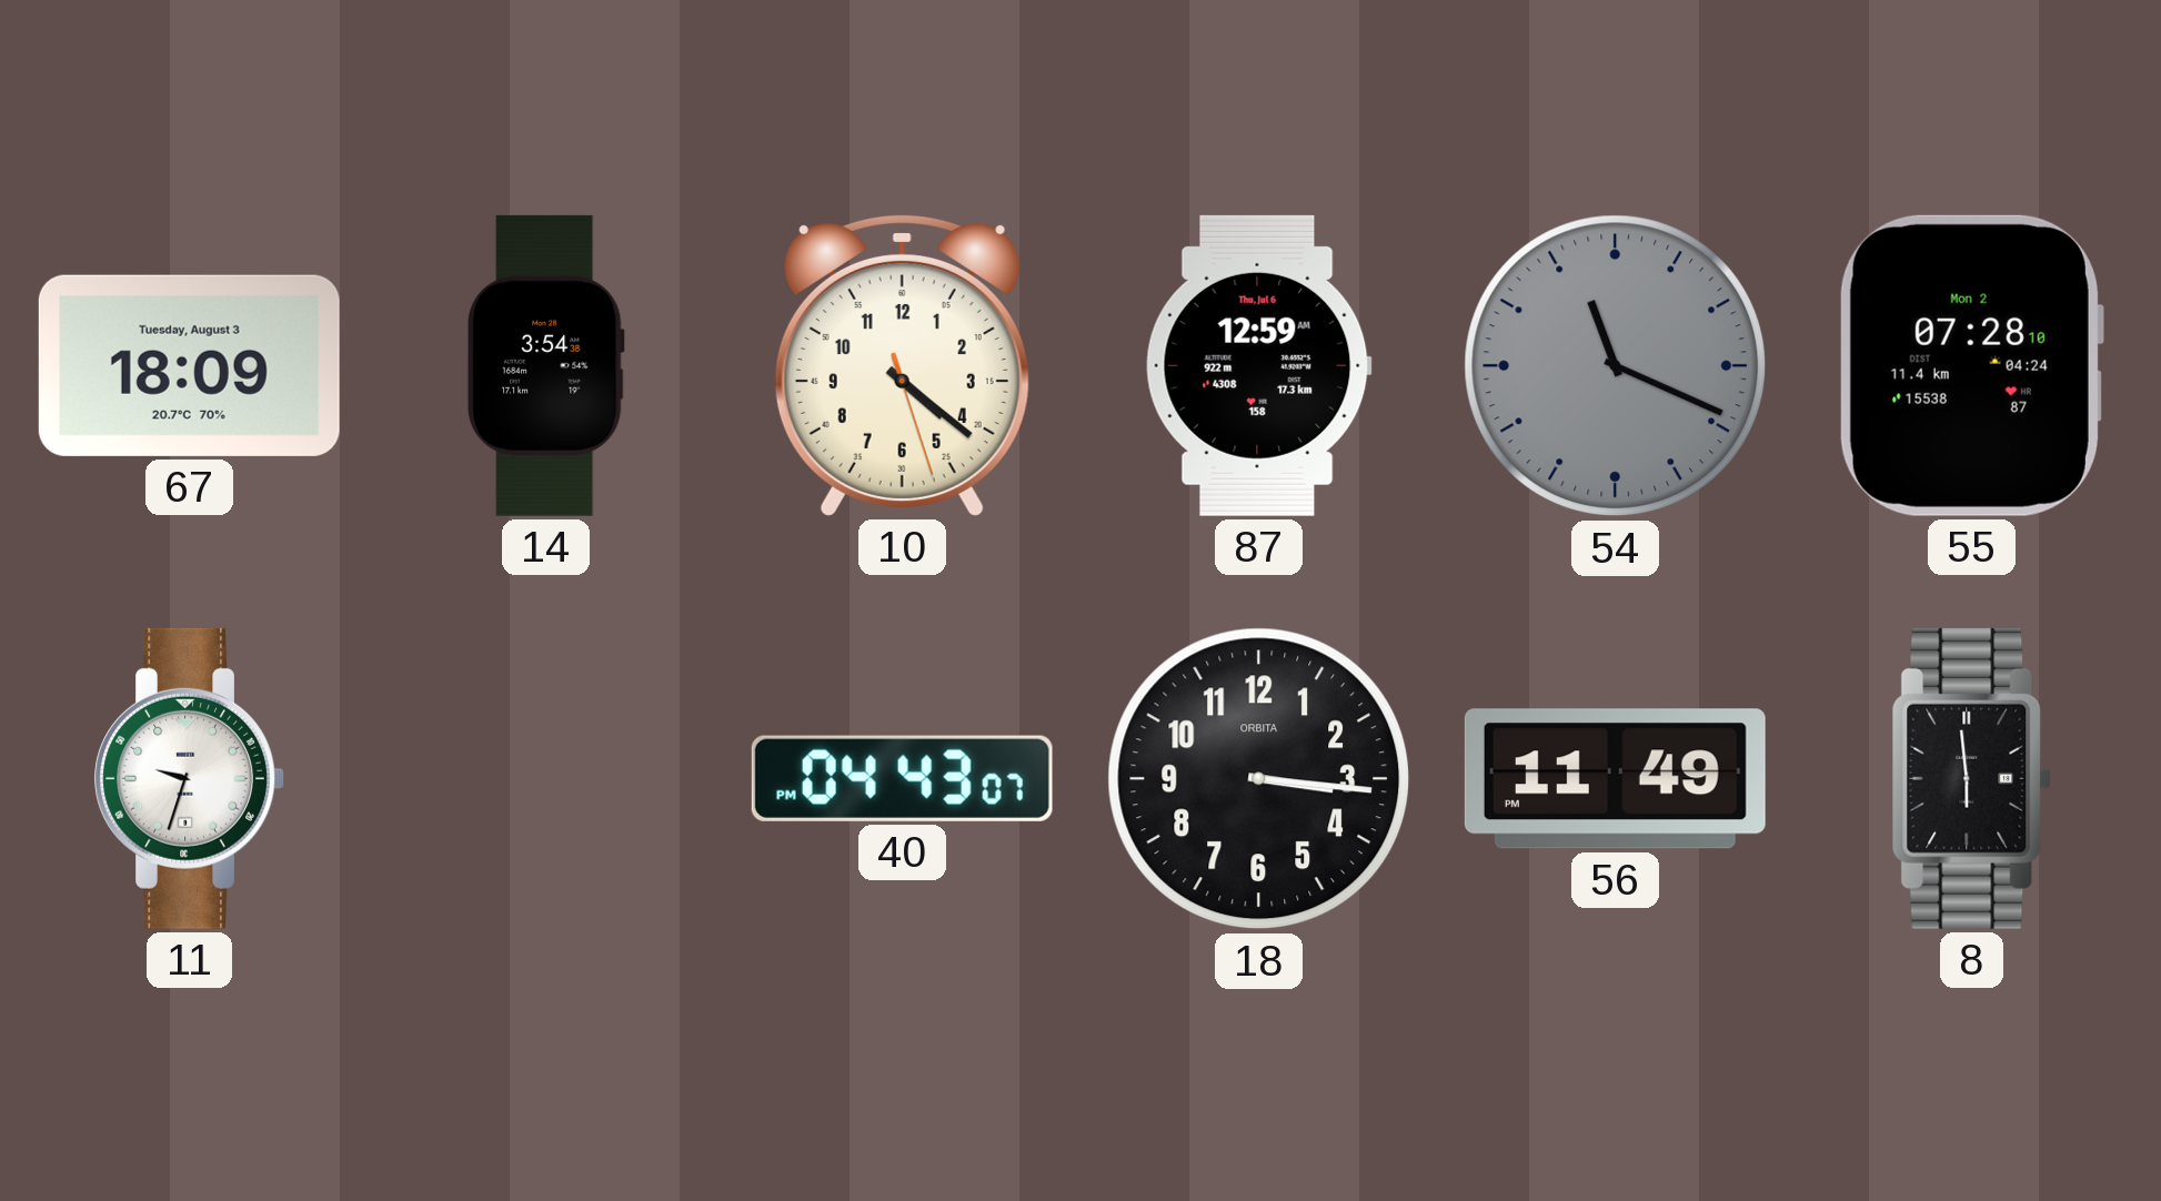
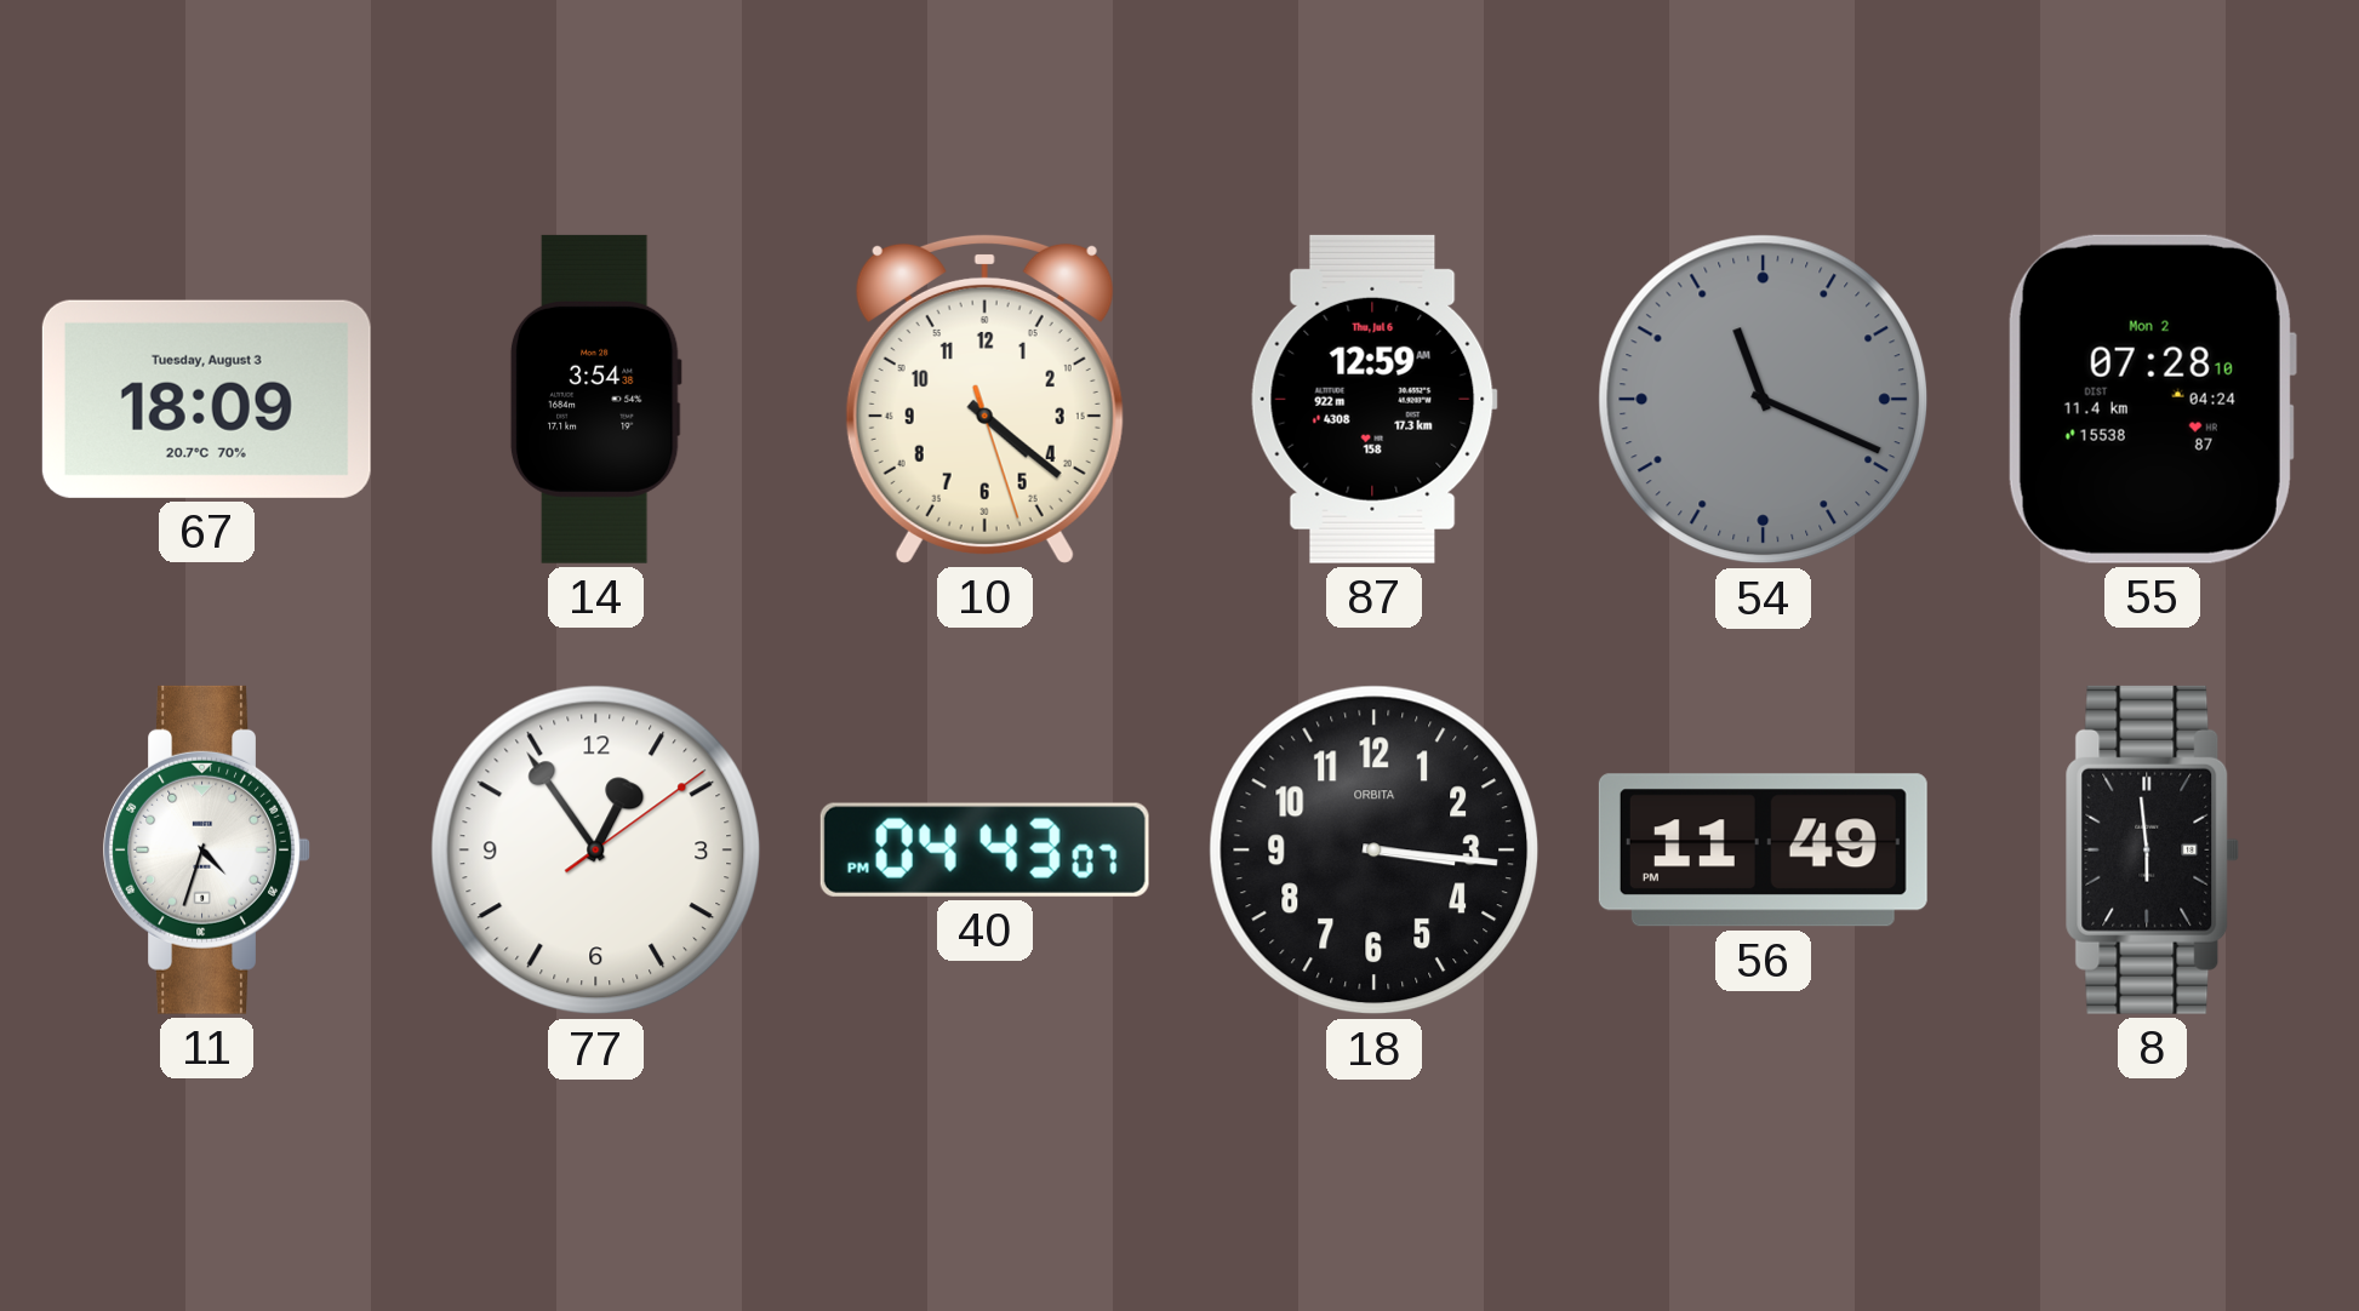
11: 9:33 -> 4:33 (206, 849)
77: none -> 12:54 (596, 851)
